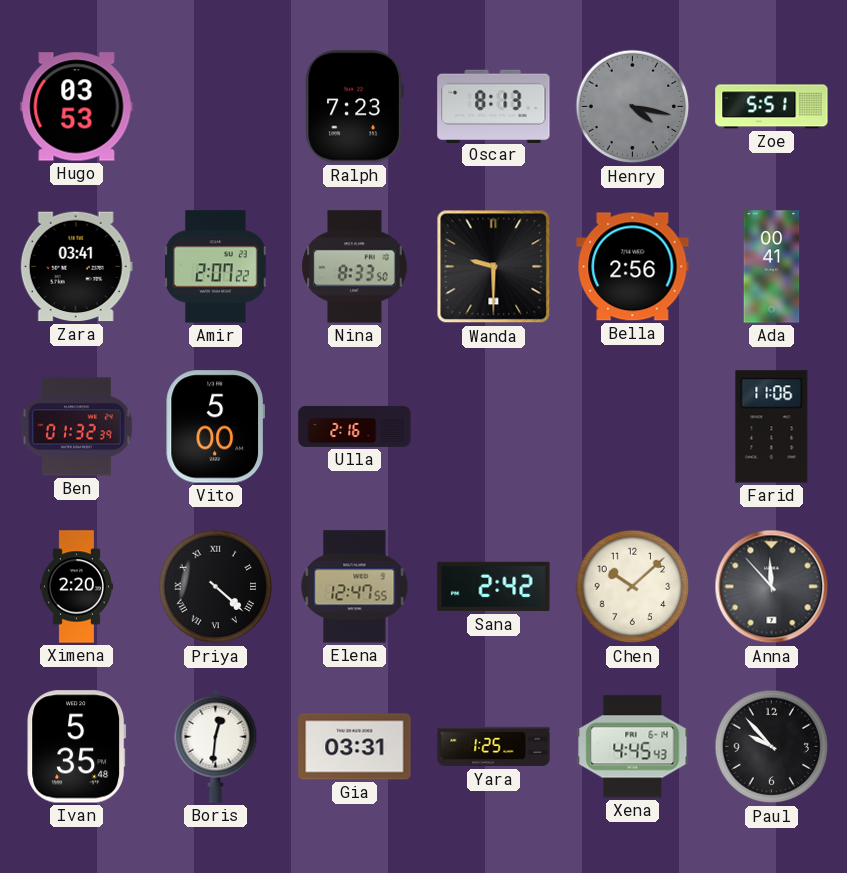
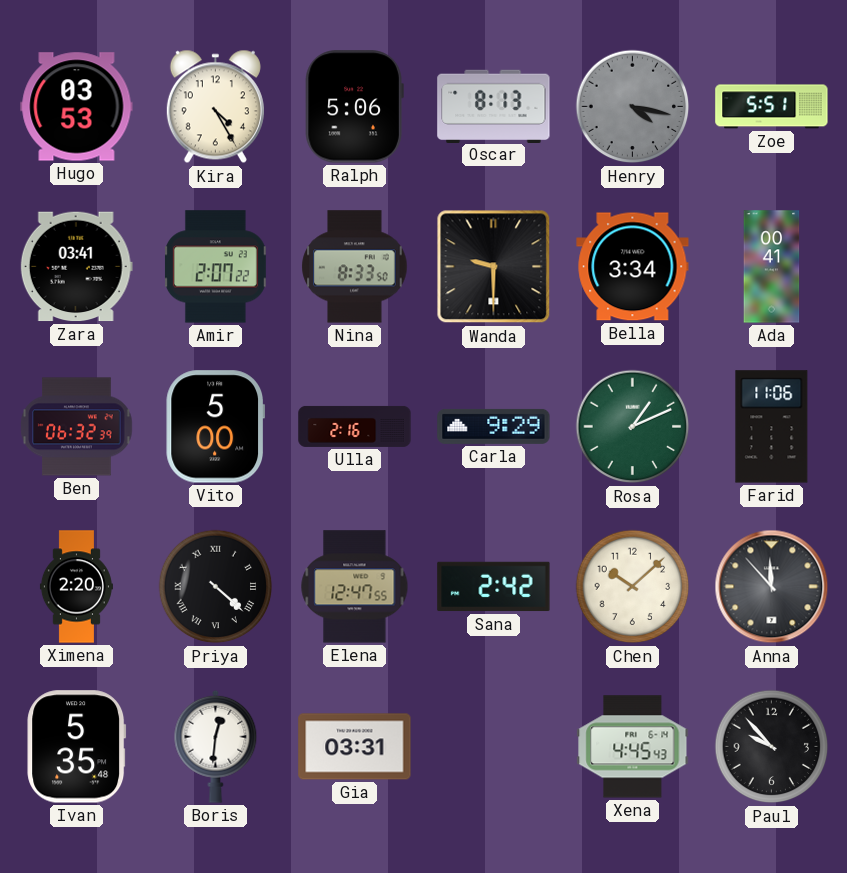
Kira: none -> 4:25 (215, 107)
Ralph: 7:23 -> 5:06 (354, 107)
Bella: 2:56 -> 3:34 (633, 267)
Ben: 01:32 -> 06:32 (77, 427)
Carla: none -> 9:29 (494, 426)
Rosa: none -> 1:11 (633, 427)
Yara: 1:25 -> none (494, 747)
